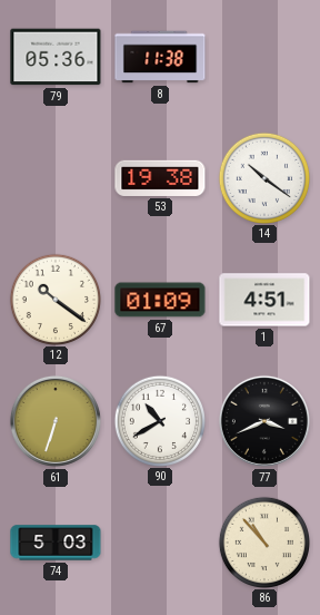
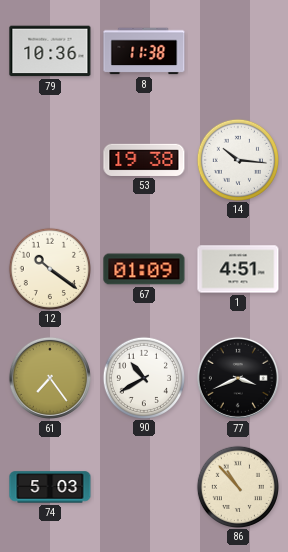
79: 05:36 -> 10:36 (50, 51)
14: 10:21 -> 10:16 (237, 159)
61: 6:33 -> 7:24 (50, 378)
